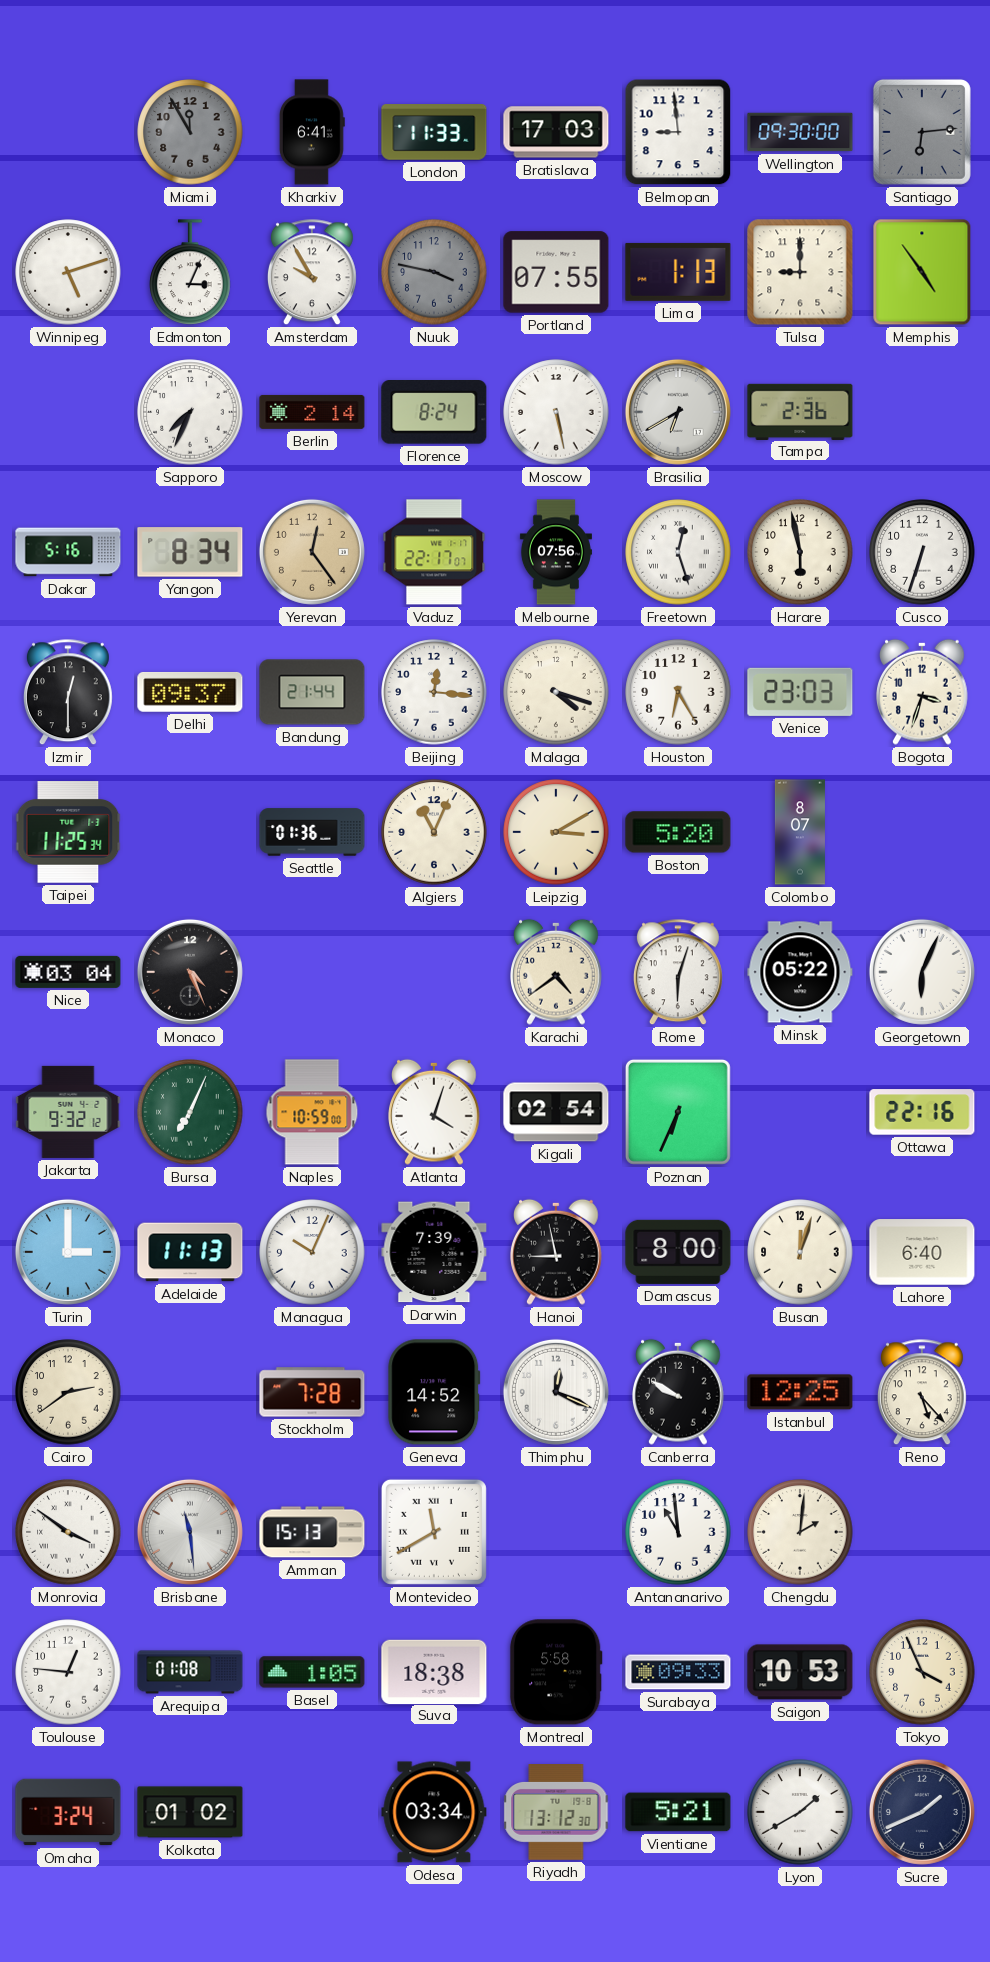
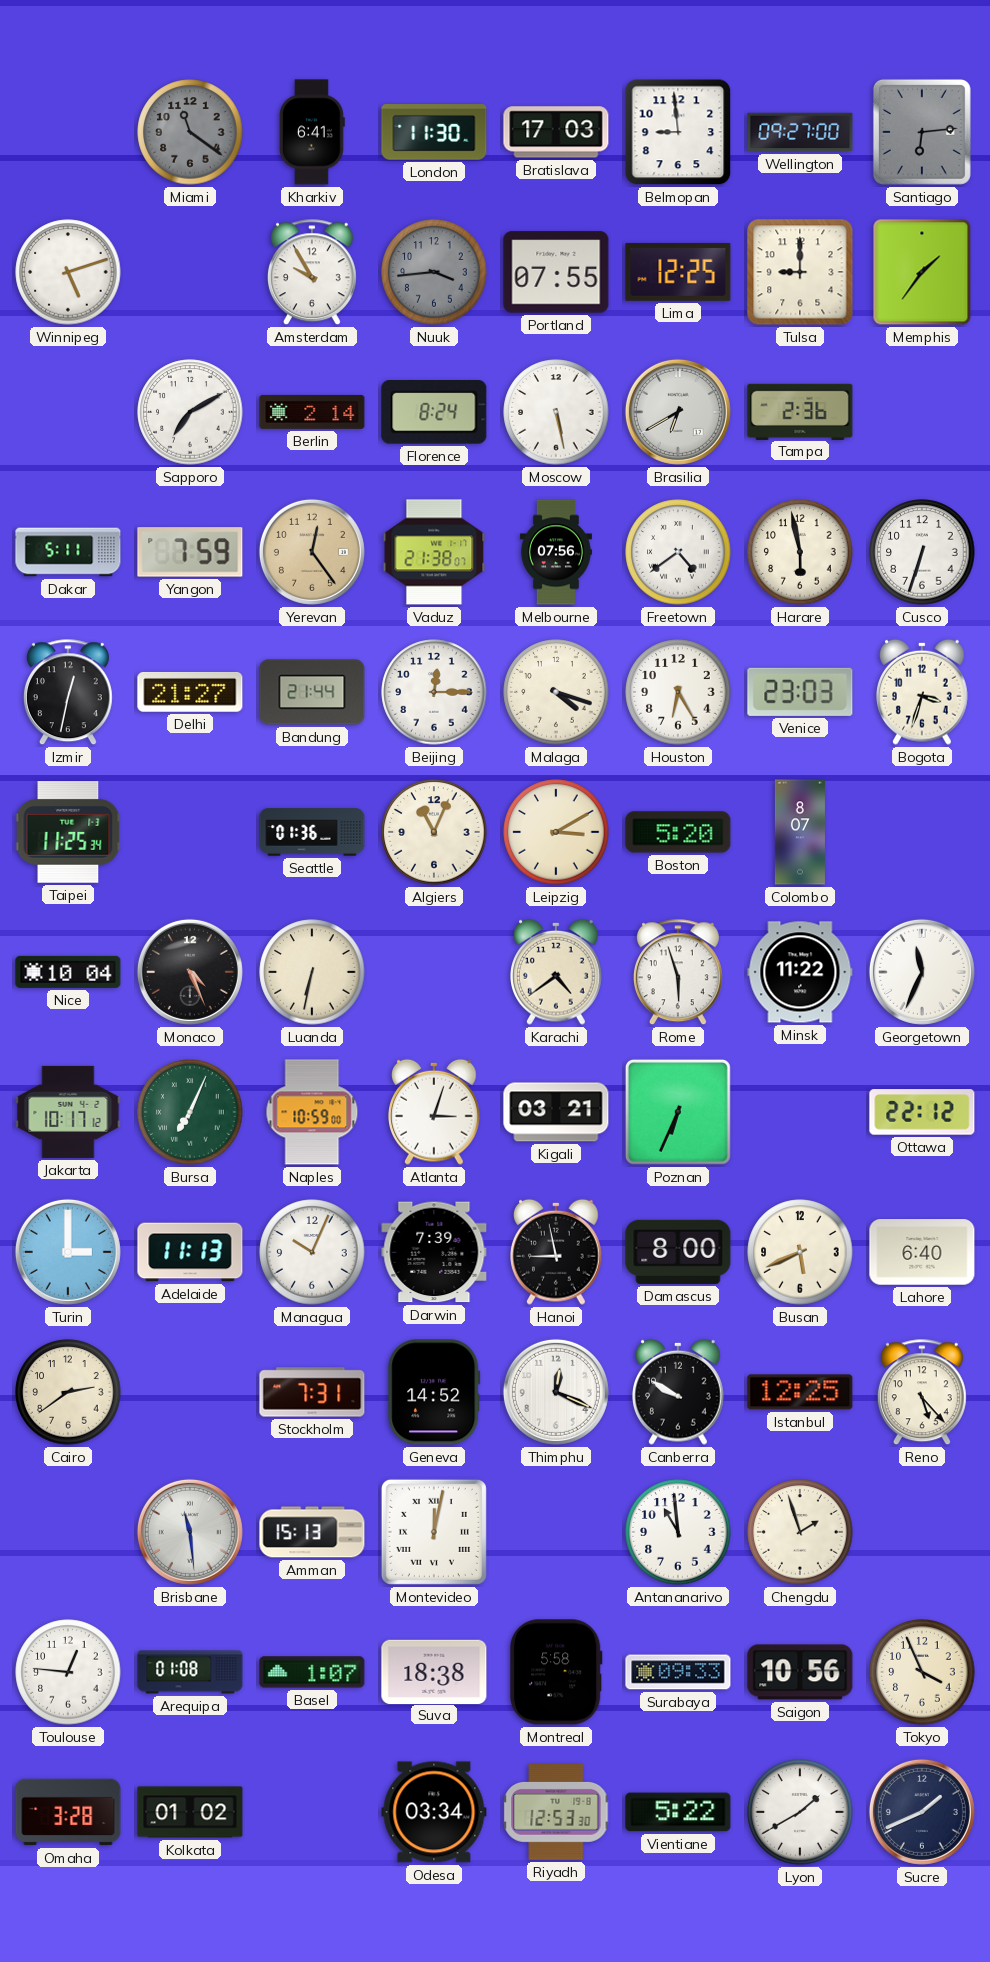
Miami: 11:55 -> 11:21 (190, 132)
London: 11:33 -> 11:30 (434, 132)
Wellington: 09:30 -> 09:27 (800, 132)
Edmonton: 3:04 -> none (190, 272)
Nuuk: 3:47 -> 3:44 (434, 272)
Lima: 1:13 -> 12:25 (678, 272)
Memphis: 4:54 -> 1:36 (922, 272)
Sapporo: 7:34 -> 7:10 (190, 412)
Dakar: 5:16 -> 5:11 (68, 552)
Yangon: 8:34 -> 7:59 (190, 552)
Vaduz: 22:17 -> 21:38 (434, 552)
Freetown: 12:27 -> 4:39 (678, 552)
Izmir: 12:30 -> 12:32 (68, 693)
Delhi: 09:37 -> 21:27 (190, 692)
Beijing: 12:16 -> 12:15 (434, 692)
Nice: 03:04 -> 10:04 (68, 972)
Luanda: none -> 6:32 (312, 972)
Rome: 6:03 -> 5:57 (678, 973)
Minsk: 05:22 -> 11:22 (800, 972)
Georgetown: 6:04 -> 11:34 (922, 972)
Jakarta: 9:32 -> 10:17 (68, 1112)
Atlanta: 4:03 -> 3:03 (435, 1112)
Kigali: 02:54 -> 03:21 (556, 1112)
Ottawa: 22:16 -> 22:12 (922, 1112)
Busan: 12:03 -> 5:41 (800, 1252)
Stockholm: 7:28 -> 7:31 (312, 1392)
Monrovia: 3:51 -> none (68, 1532)
Montevideo: 11:40 -> 12:02 (434, 1532)
Chengdu: 2:01 -> 1:57 (800, 1532)
Basel: 1:05 -> 1:07 (312, 1672)
Saigon: 10:53 -> 10:56 (800, 1672)
Omaha: 3:24 -> 3:28 (68, 1812)
Riyadh: 13:12 -> 12:53 (556, 1813)
Vientiane: 5:21 -> 5:22 (678, 1812)
